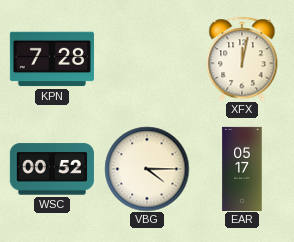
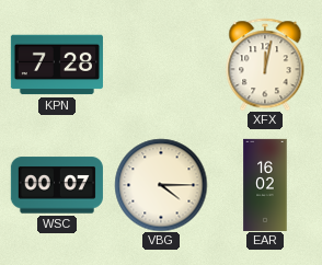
WSC: 00:52 -> 00:07 (57, 185)
EAR: 05:17 -> 16:02 (265, 184)
